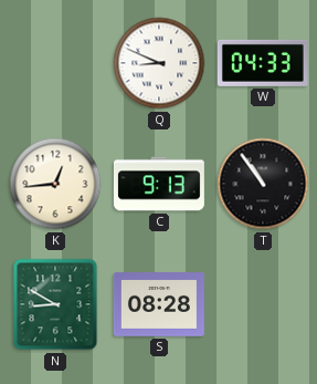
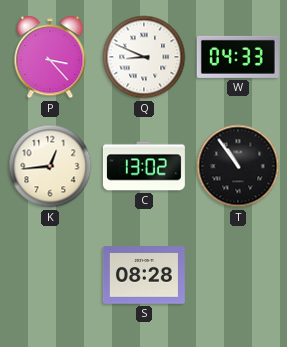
P: none -> 3:23 (50, 57)
C: 9:13 -> 13:02 (144, 166)
N: 8:50 -> none (55, 304)
